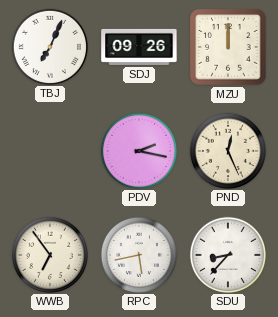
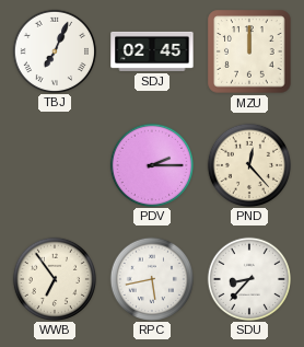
SDJ: 09:26 -> 02:45 (152, 51)
PDV: 2:17 -> 2:15 (151, 164)
PND: 12:26 -> 12:23 (248, 164)
